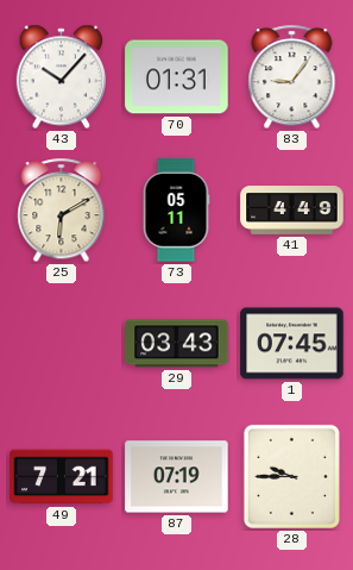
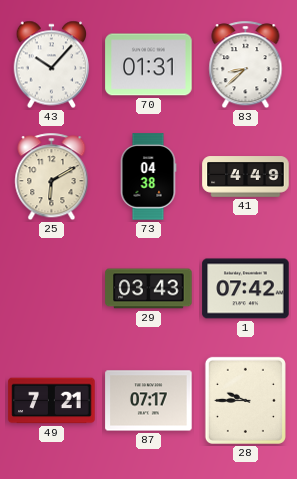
83: 9:06 -> 8:38 (246, 65)
73: 05:11 -> 04:38 (148, 177)
1: 07:45 -> 07:42 (246, 289)
87: 07:19 -> 07:17 (149, 401)
